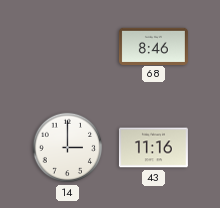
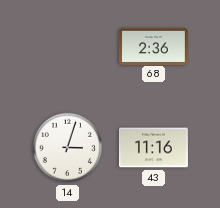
68: 8:46 -> 2:36 (153, 46)
14: 3:00 -> 3:03 (68, 148)
